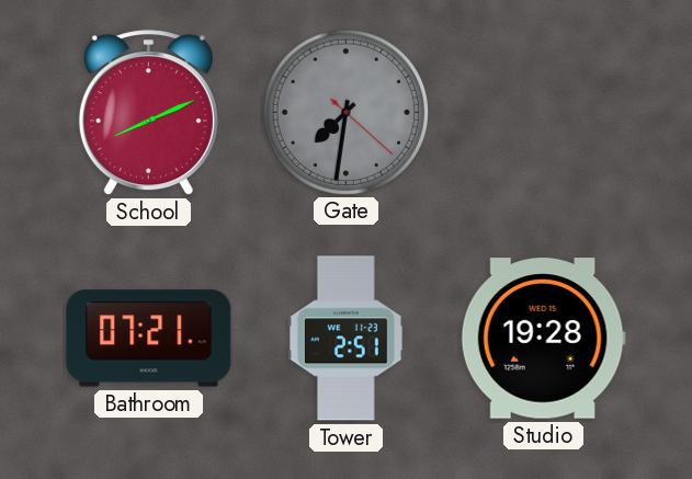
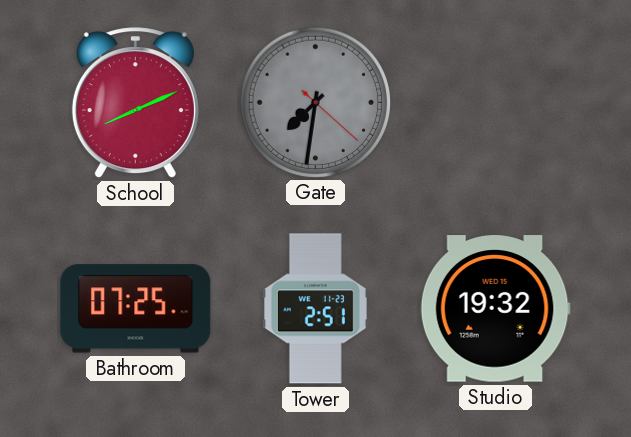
Bathroom: 07:21 -> 07:25 (136, 309)
Studio: 19:28 -> 19:32 (495, 309)
